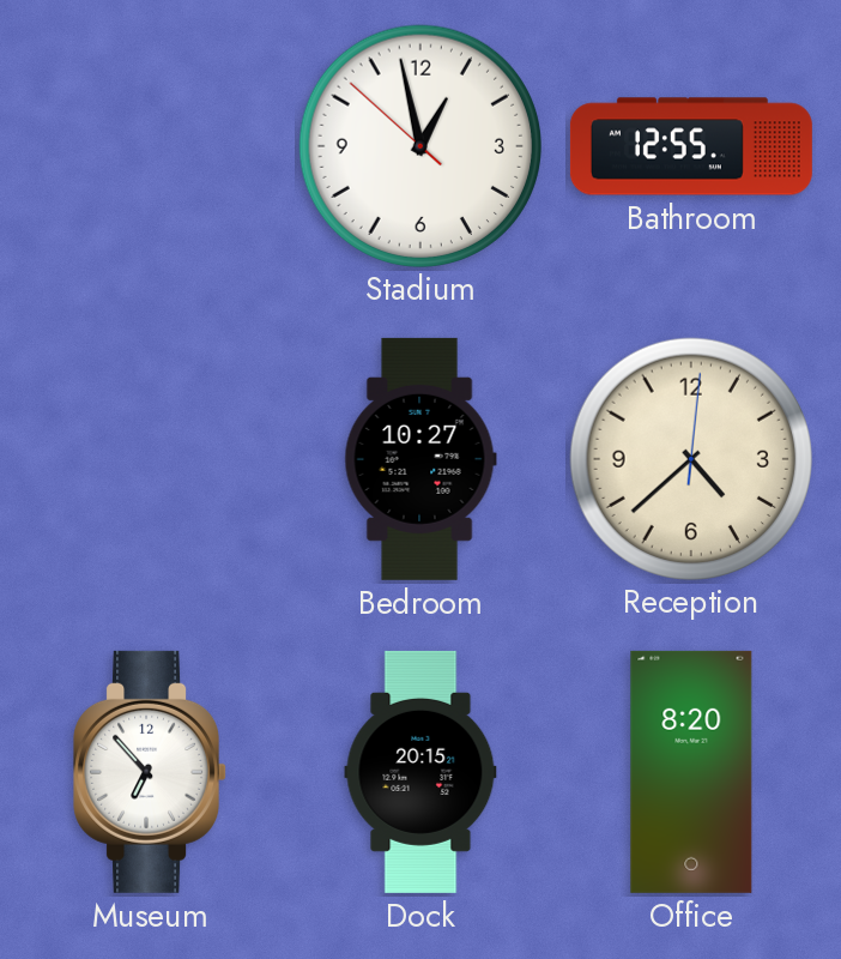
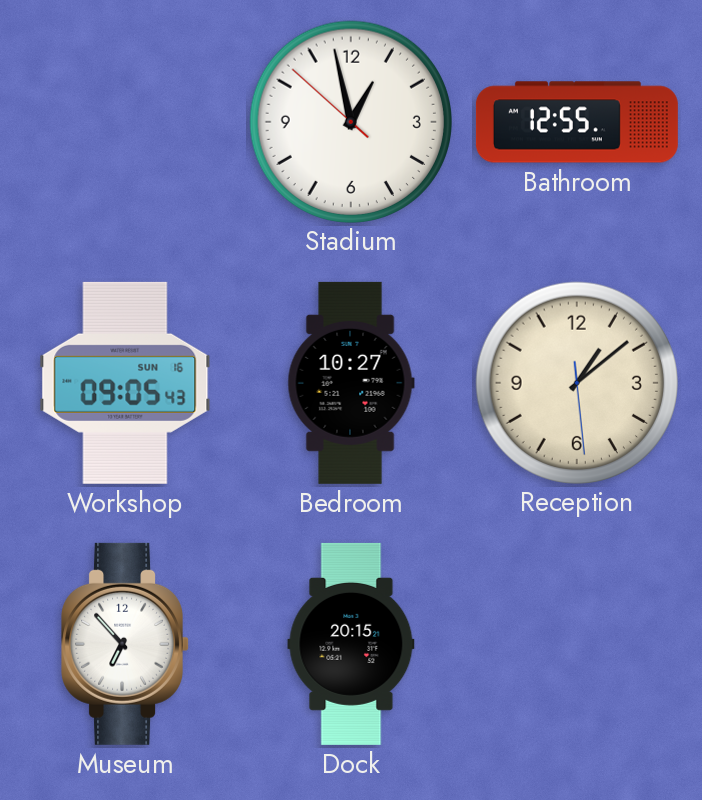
Workshop: none -> 09:05 (125, 383)
Reception: 4:38 -> 1:08 (576, 382)
Office: 8:20 -> none (691, 772)
